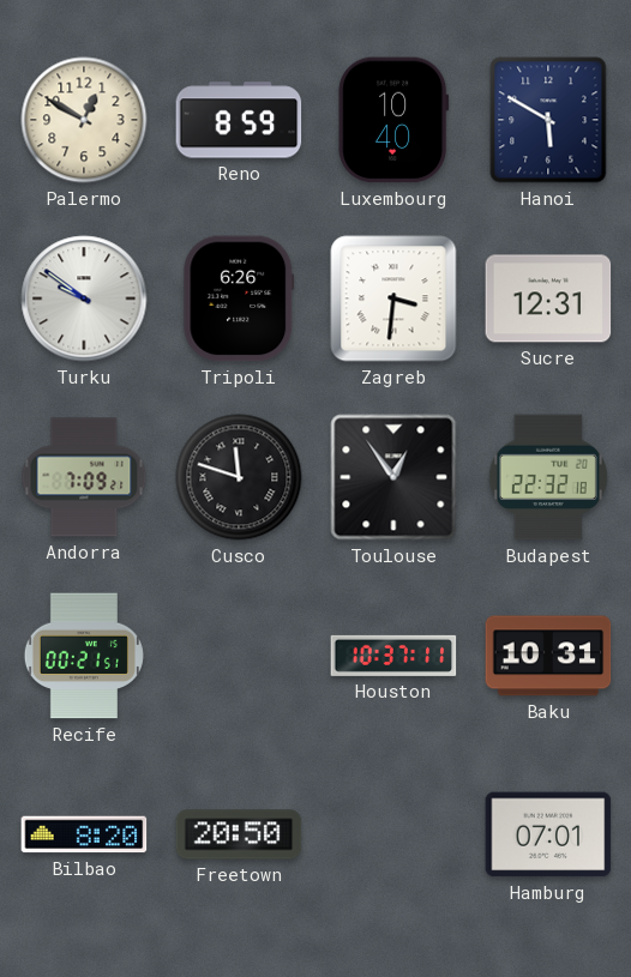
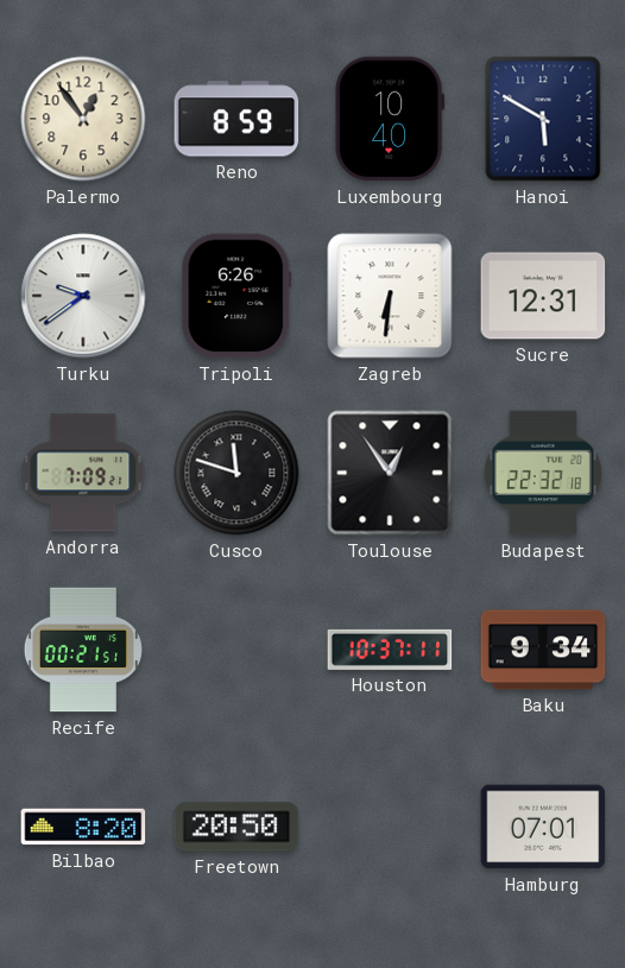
Palermo: 12:50 -> 12:54 (83, 119)
Turku: 9:51 -> 9:39 (83, 296)
Zagreb: 3:31 -> 6:31 (390, 296)
Baku: 10:31 -> 9:34 (543, 650)
